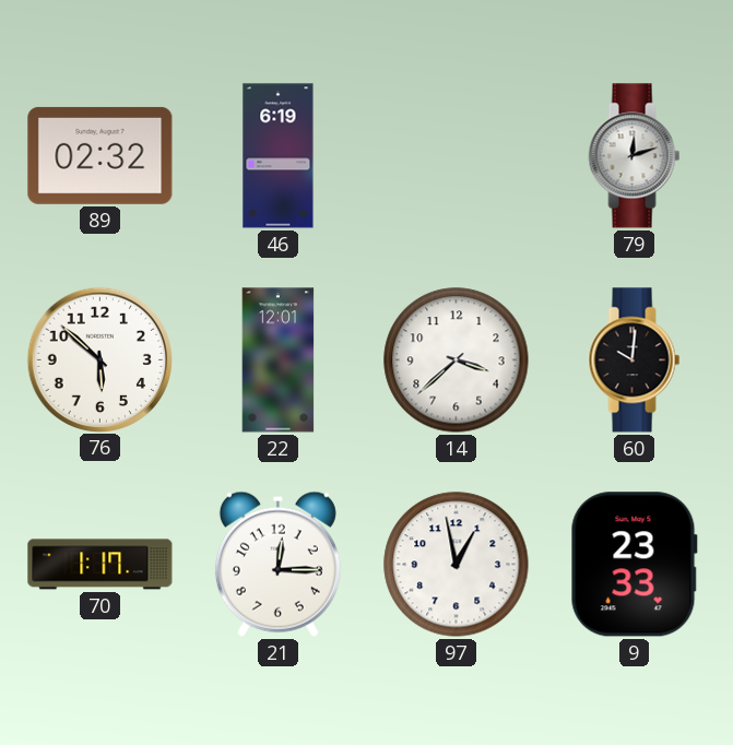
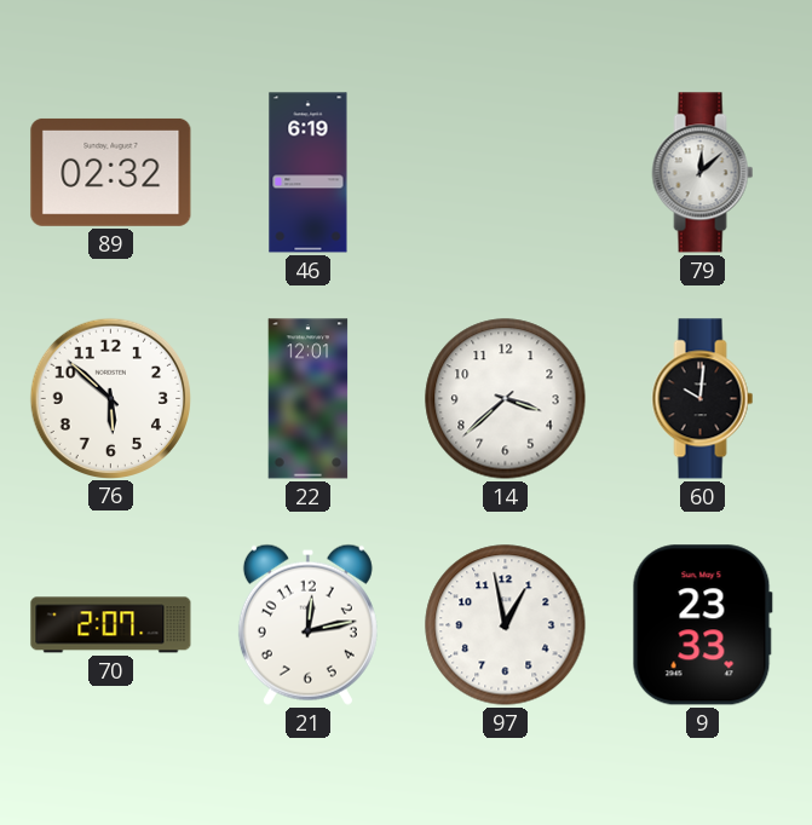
79: 12:12 -> 12:08 (703, 173)
70: 1:17 -> 2:07 (111, 625)
21: 12:15 -> 12:13 (307, 624)
